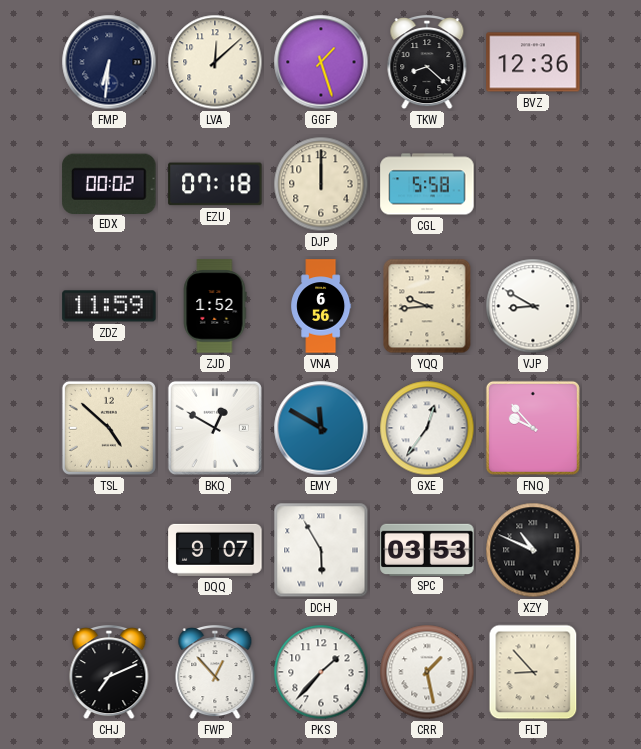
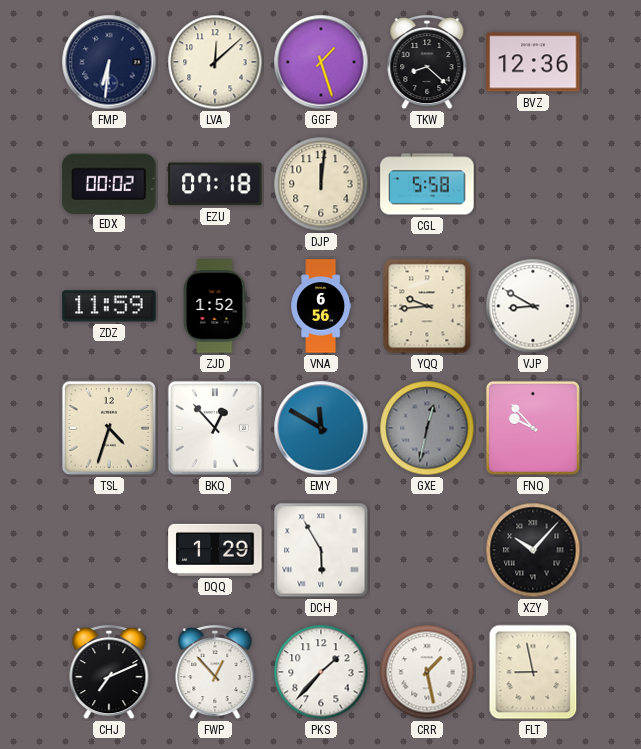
DJP: 12:00 -> 12:01 (321, 184)
TSL: 4:52 -> 4:33 (109, 428)
BKQ: 12:50 -> 12:53 (215, 428)
GXE: 12:36 -> 12:32 (427, 428)
GXE dial: white -> grey (427, 428)
DQQ: 9:07 -> 1:29 (215, 550)
SPC: 03:53 -> none (427, 549)
XZY: 10:49 -> 10:07 (533, 550)
FLT: 8:53 -> 8:58 (533, 672)
